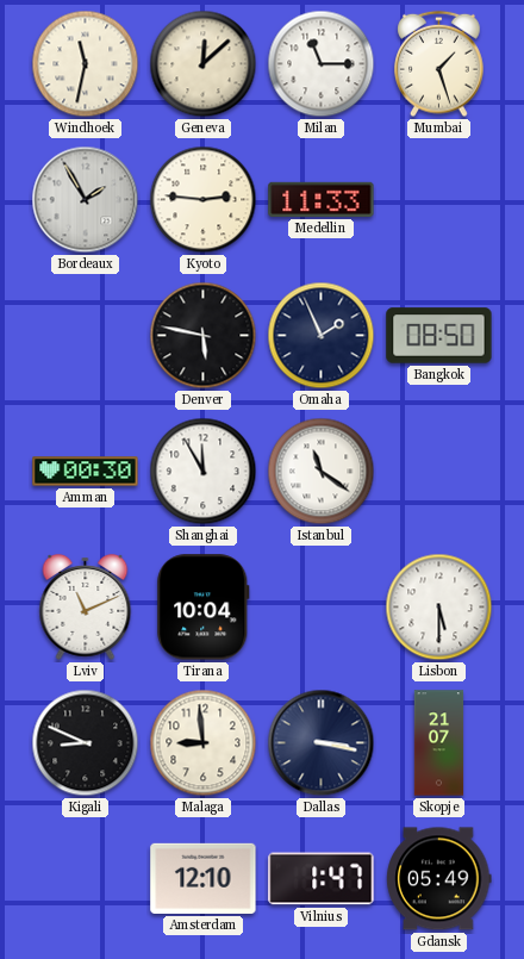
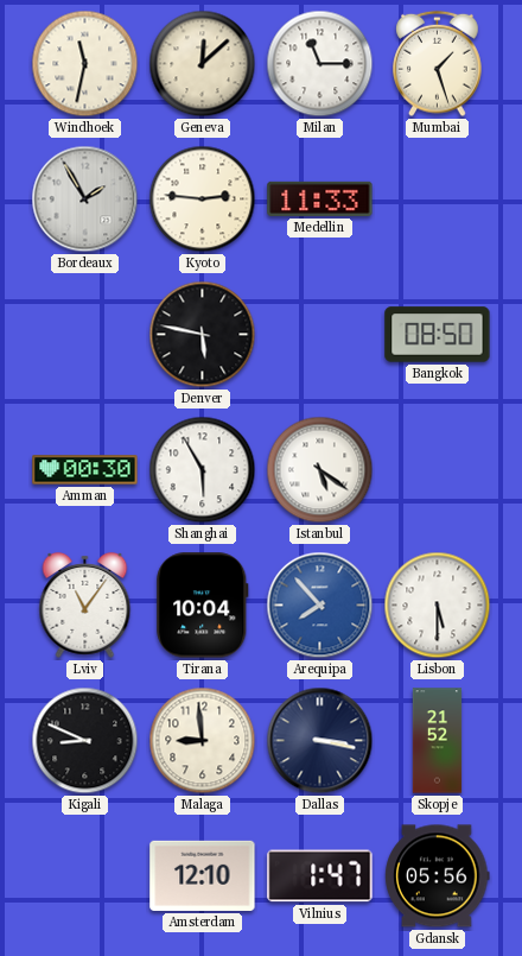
Omaha: 1:56 -> none (322, 336)
Shanghai: 11:55 -> 5:55 (203, 470)
Istanbul: 11:21 -> 5:21 (320, 470)
Lviv: 11:11 -> 11:06 (85, 604)
Arequipa: none -> 7:53 (320, 606)
Skopje: 21:07 -> 21:52 (438, 741)
Gdansk: 05:49 -> 05:56 (438, 876)
